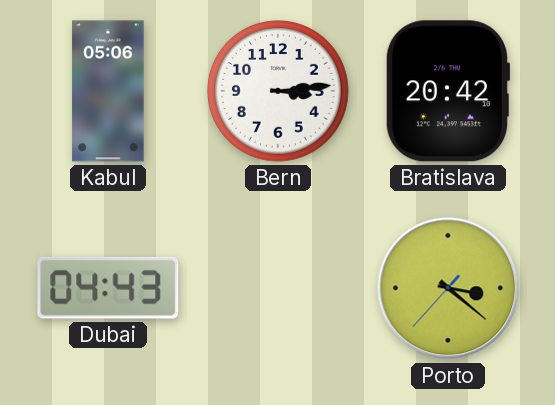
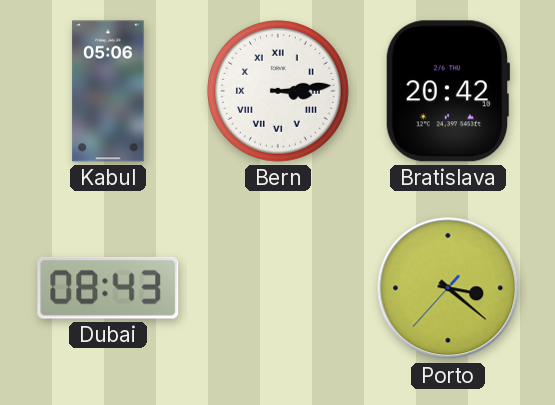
Bern numerals: Arabic -> Roman (279, 92)
Dubai: 04:43 -> 08:43 (108, 288)
